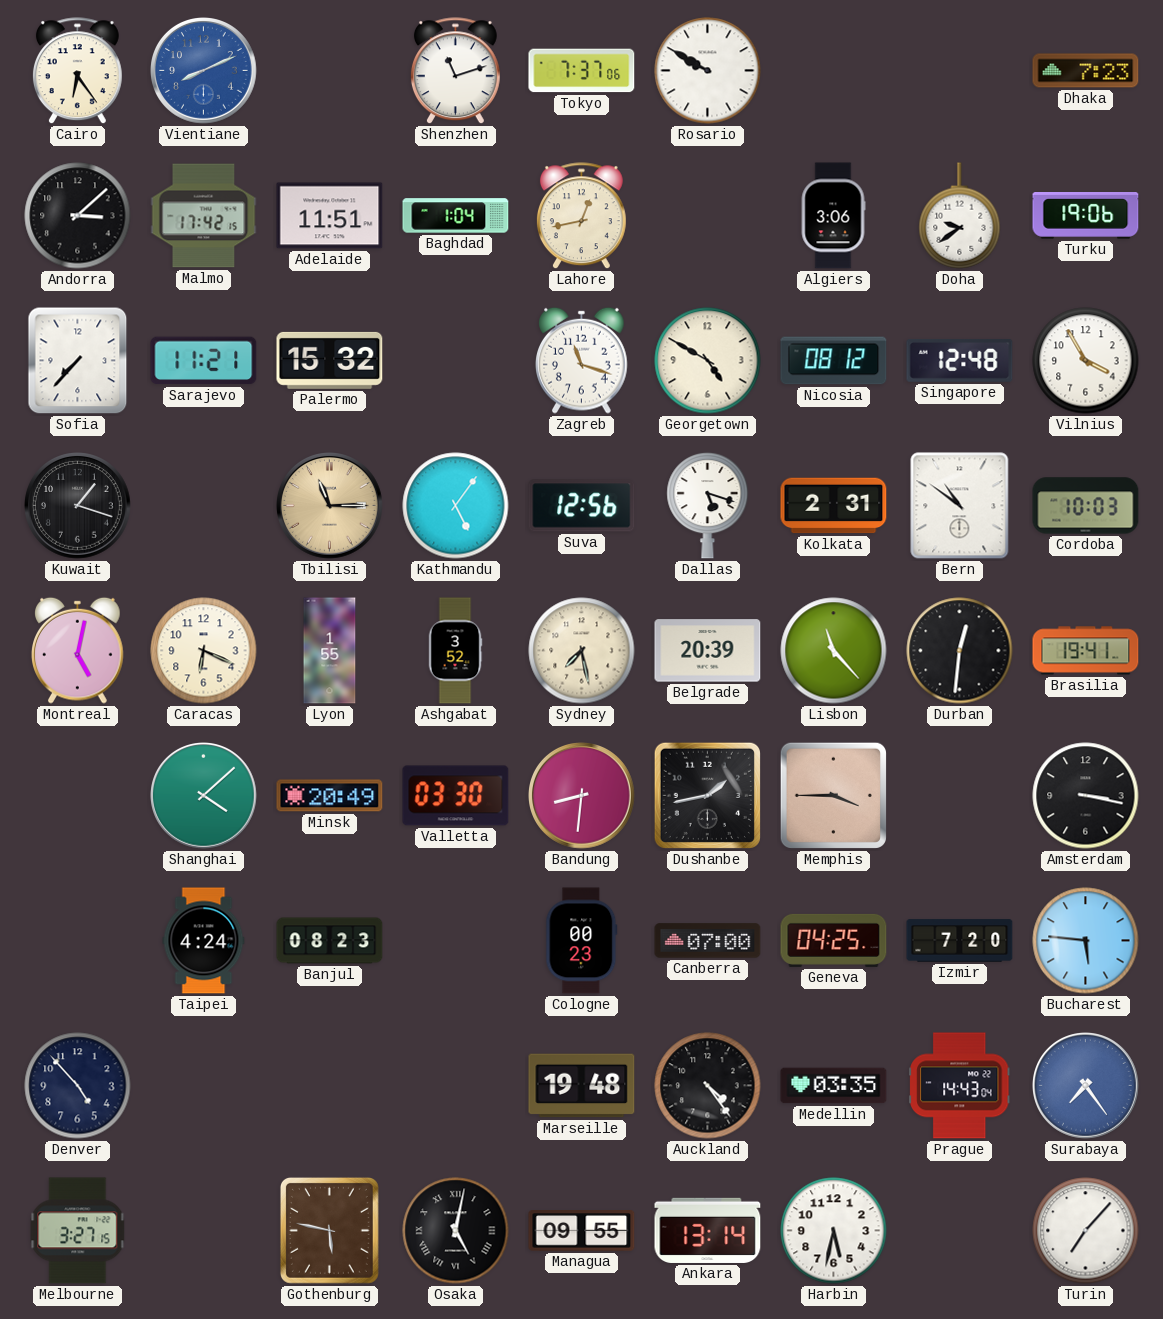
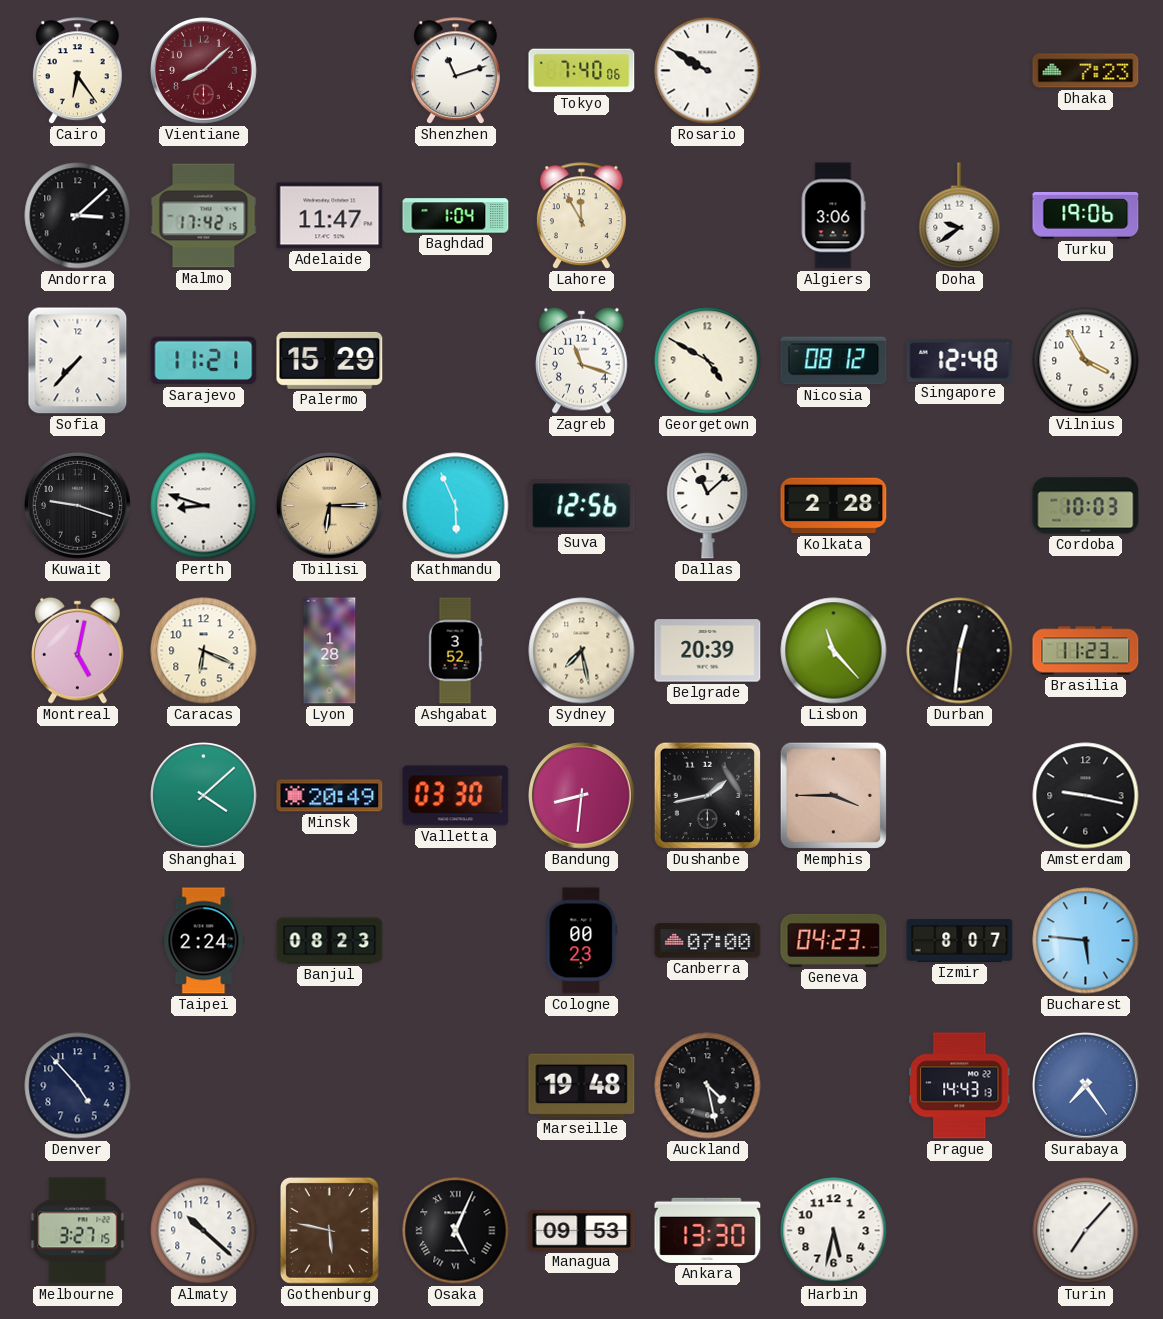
Vientiane: 8:11 -> 8:08 (204, 71)
Vientiane dial: blue -> burgundy (204, 71)
Tokyo: 7:37 -> 7:40 (582, 71)
Adelaide: 11:51 -> 11:47 (330, 216)
Lahore: 12:43 -> 11:55 (581, 216)
Palermo: 15:32 -> 15:29 (330, 360)
Kuwait: 1:18 -> 9:18 (78, 506)
Perth: none -> 8:48 (204, 506)
Tbilisi: 11:15 -> 6:15 (330, 506)
Kathmandu: 5:06 -> 5:56 (456, 506)
Dallas: 5:18 -> 11:08 (708, 505)
Kolkata: 2:31 -> 2:28 (834, 506)
Bern: 10:51 -> none (960, 506)
Lyon: 1:55 -> 1:28 (330, 651)
Brasilia: 19:41 -> 11:23 (1086, 651)
Amsterdam: 3:17 -> 9:17 (1086, 796)
Taipei: 4:24 -> 2:24 (204, 941)
Geneva: 04:25 -> 04:23 (834, 940)
Izmir: 7:20 -> 8:07 (960, 941)
Auckland: 4:24 -> 4:28 (708, 1086)
Medellin: 03:35 -> none (834, 1086)
Prague: 14:43:04 -> 14:43:13 (960, 1086)
Almaty: none -> 10:22 (204, 1231)
Osaka: 5:02 -> 5:04 (456, 1231)
Managua: 09:55 -> 09:53 (582, 1231)
Ankara: 13:14 -> 13:30 (708, 1230)
